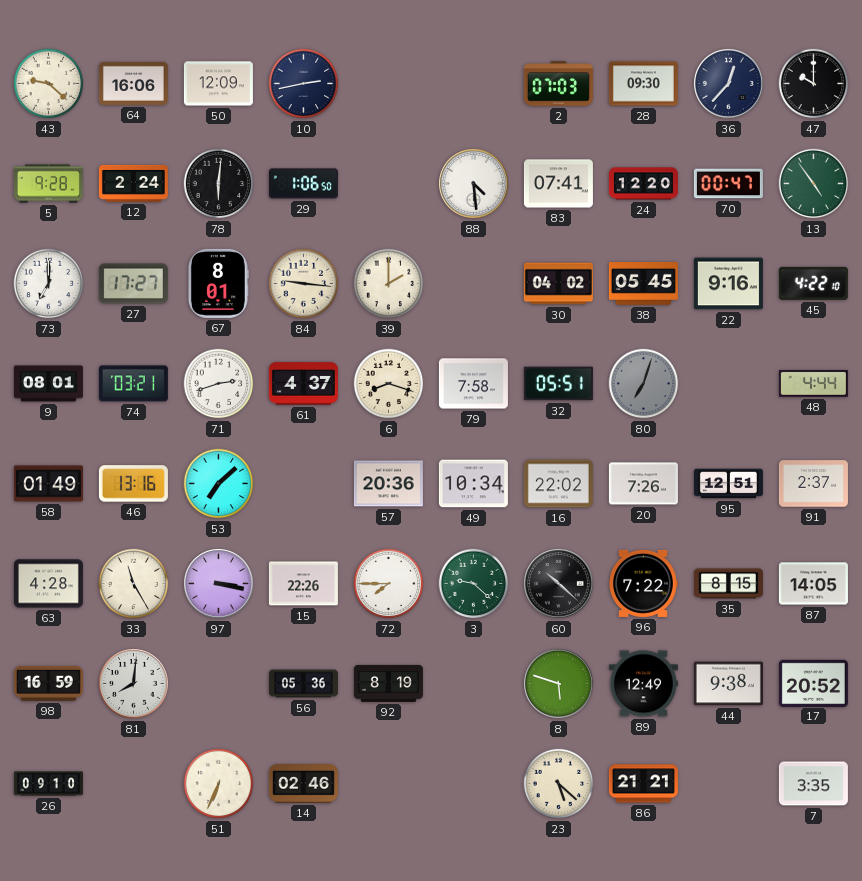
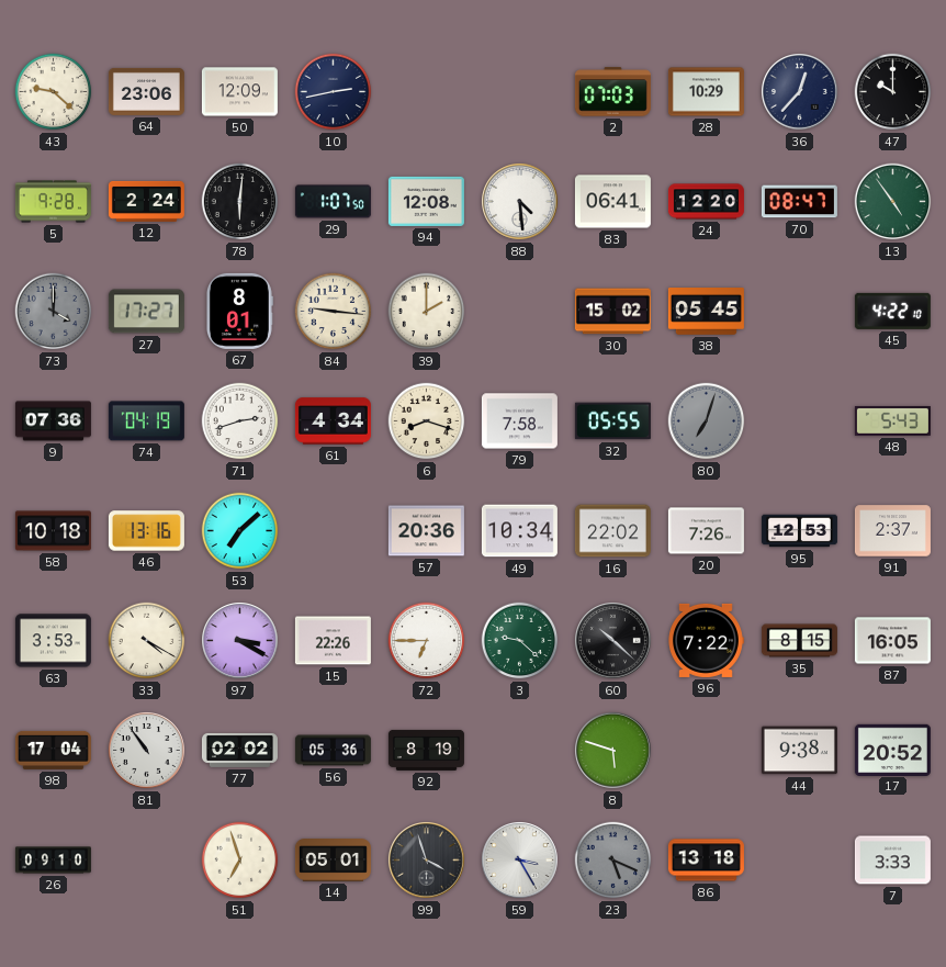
64: 16:06 -> 23:06 (146, 91)
28: 09:30 -> 10:29 (706, 92)
29: 1:06 -> 1:07 (333, 202)
94: none -> 12:08 (426, 201)
83: 07:41 -> 06:41 (612, 202)
70: 00:47 -> 08:47 (799, 202)
73: 7:00 -> 4:00 (54, 312)
73 dial: white -> grey (54, 312)
30: 04:02 -> 15:02 (612, 312)
22: 9:16 -> none (728, 284)
9: 08:01 -> 07:36 (53, 421)
74: 03:21 -> 04:19 (146, 421)
61: 4:37 -> 4:34 (333, 421)
32: 05:51 -> 05:55 (612, 421)
48: 4:44 -> 5:43 (892, 421)
58: 01:49 -> 10:18 (53, 531)
95: 12:51 -> 12:53 (799, 531)
63: 4:28 -> 3:53 (53, 641)
33: 11:25 -> 4:20 (147, 641)
97: 3:17 -> 3:20 (240, 641)
72: 7:45 -> 6:45 (427, 641)
87: 14:05 -> 16:05 (892, 641)
98: 16:59 -> 17:04 (53, 750)
81: 8:01 -> 10:54 (147, 751)
77: none -> 02:02 (239, 750)
89: 12:49 -> none (643, 684)
51: 6:34 -> 6:57 (240, 861)
14: 02:46 -> 05:01 (333, 861)
99: none -> 3:57 (427, 861)
59: none -> 3:25 (520, 861)
23: 5:22 -> 5:19 (613, 861)
23 dial: cream -> grey (613, 861)
86: 21:21 -> 13:18 (706, 861)
7: 3:35 -> 3:33 (892, 861)
